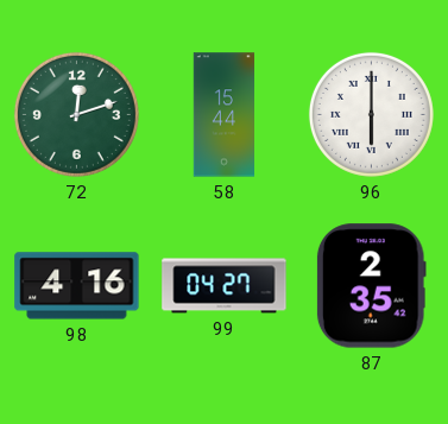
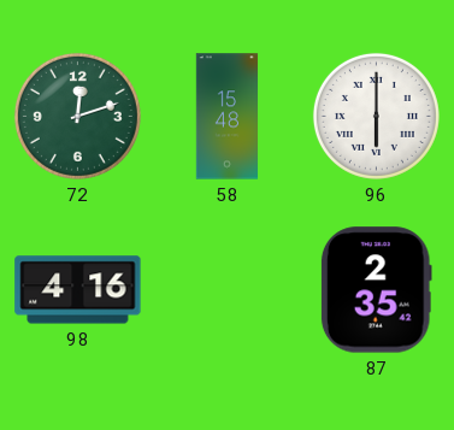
58: 15:44 -> 15:48 (228, 117)
99: 04:27 -> none (225, 286)
